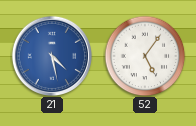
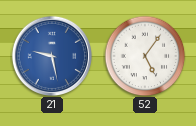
21: 4:28 -> 9:28 (51, 55)
